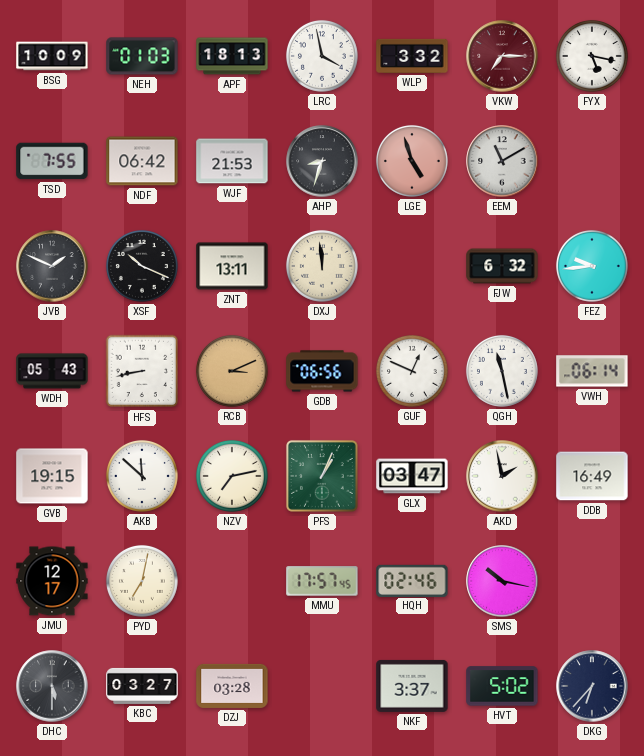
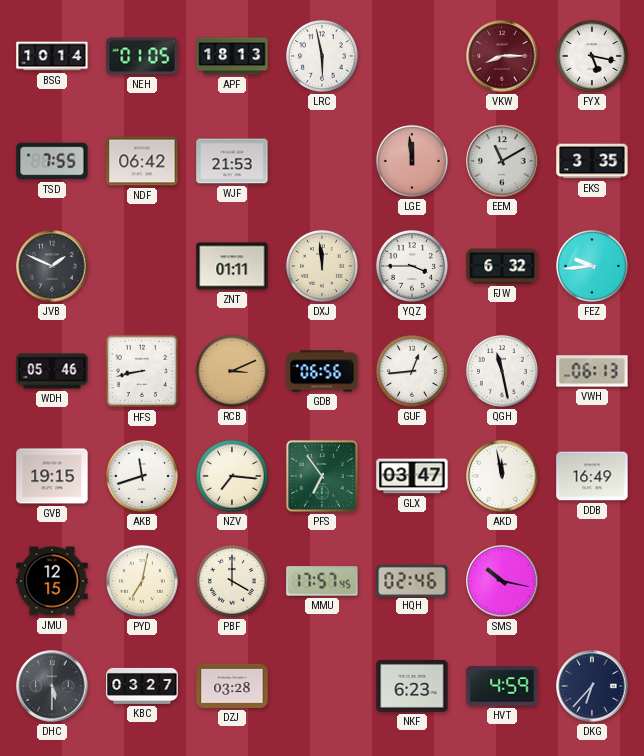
BSG: 10:09 -> 10:14 (52, 56)
NEH: 01:03 -> 01:05 (142, 56)
LRC: 3:58 -> 5:58 (322, 56)
WLP: 3:32 -> none (412, 56)
VKW: 7:15 -> 8:15 (502, 56)
AHP: 8:33 -> none (322, 161)
LGE: 4:57 -> 11:59 (412, 161)
EKS: none -> 3:35 (592, 161)
XSF: 10:19 -> none (142, 266)
ZNT: 13:11 -> 01:11 (232, 266)
YQZ: none -> 3:45 (412, 266)
WDH: 05:43 -> 05:46 (52, 371)
GUF: 12:49 -> 12:44 (412, 371)
VWH: 06:14 -> 06:13 (592, 371)
AKB: 11:52 -> 11:42 (142, 476)
NZV: 7:13 -> 7:16 (232, 476)
PFS: 1:04 -> 6:54 (322, 476)
AKD: 1:58 -> 11:58 (502, 476)
JMU: 12:17 -> 12:15 (52, 581)
PBF: none -> 4:00 (232, 581)
NKF: 3:37 -> 6:23 (412, 686)
HVT: 5:02 -> 4:59 (502, 686)
